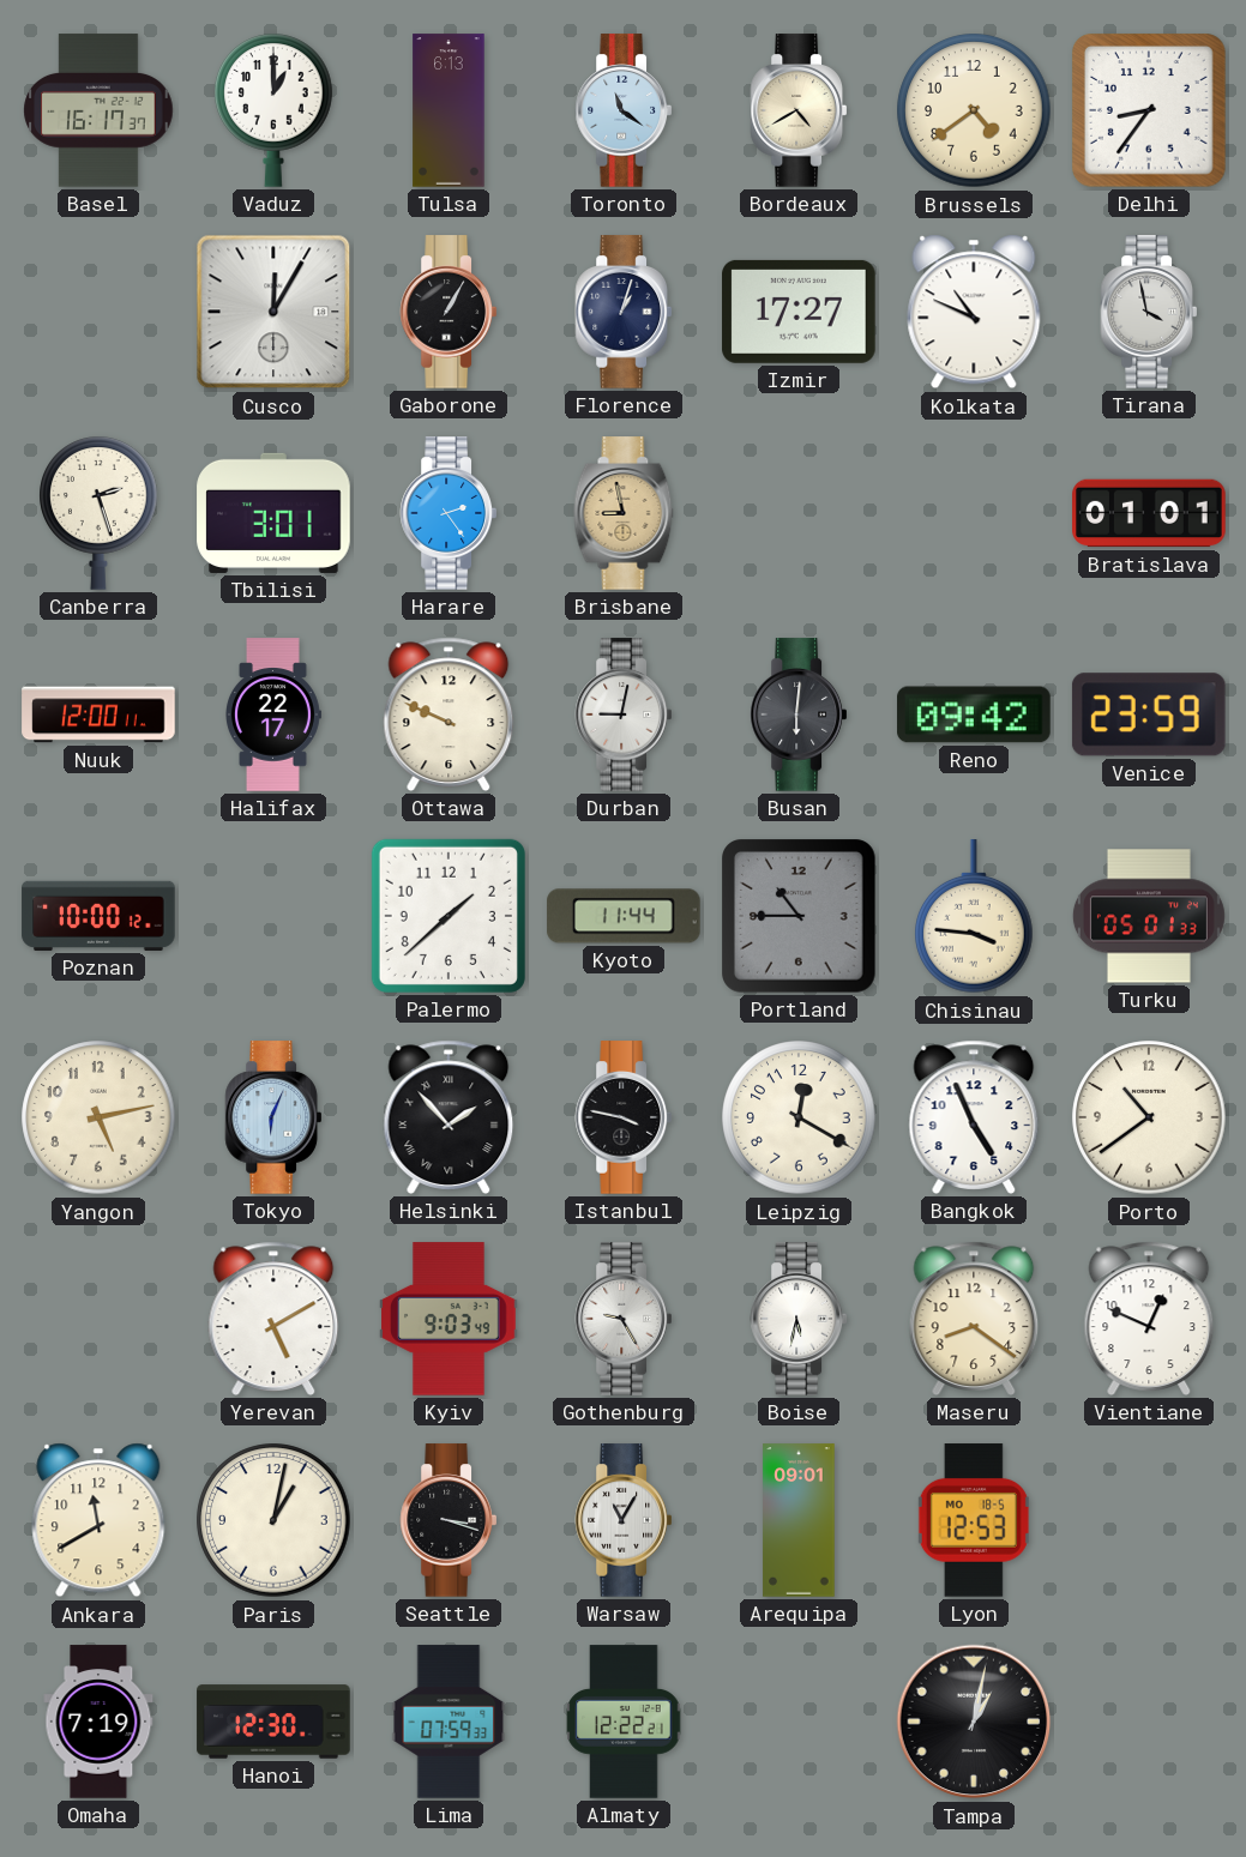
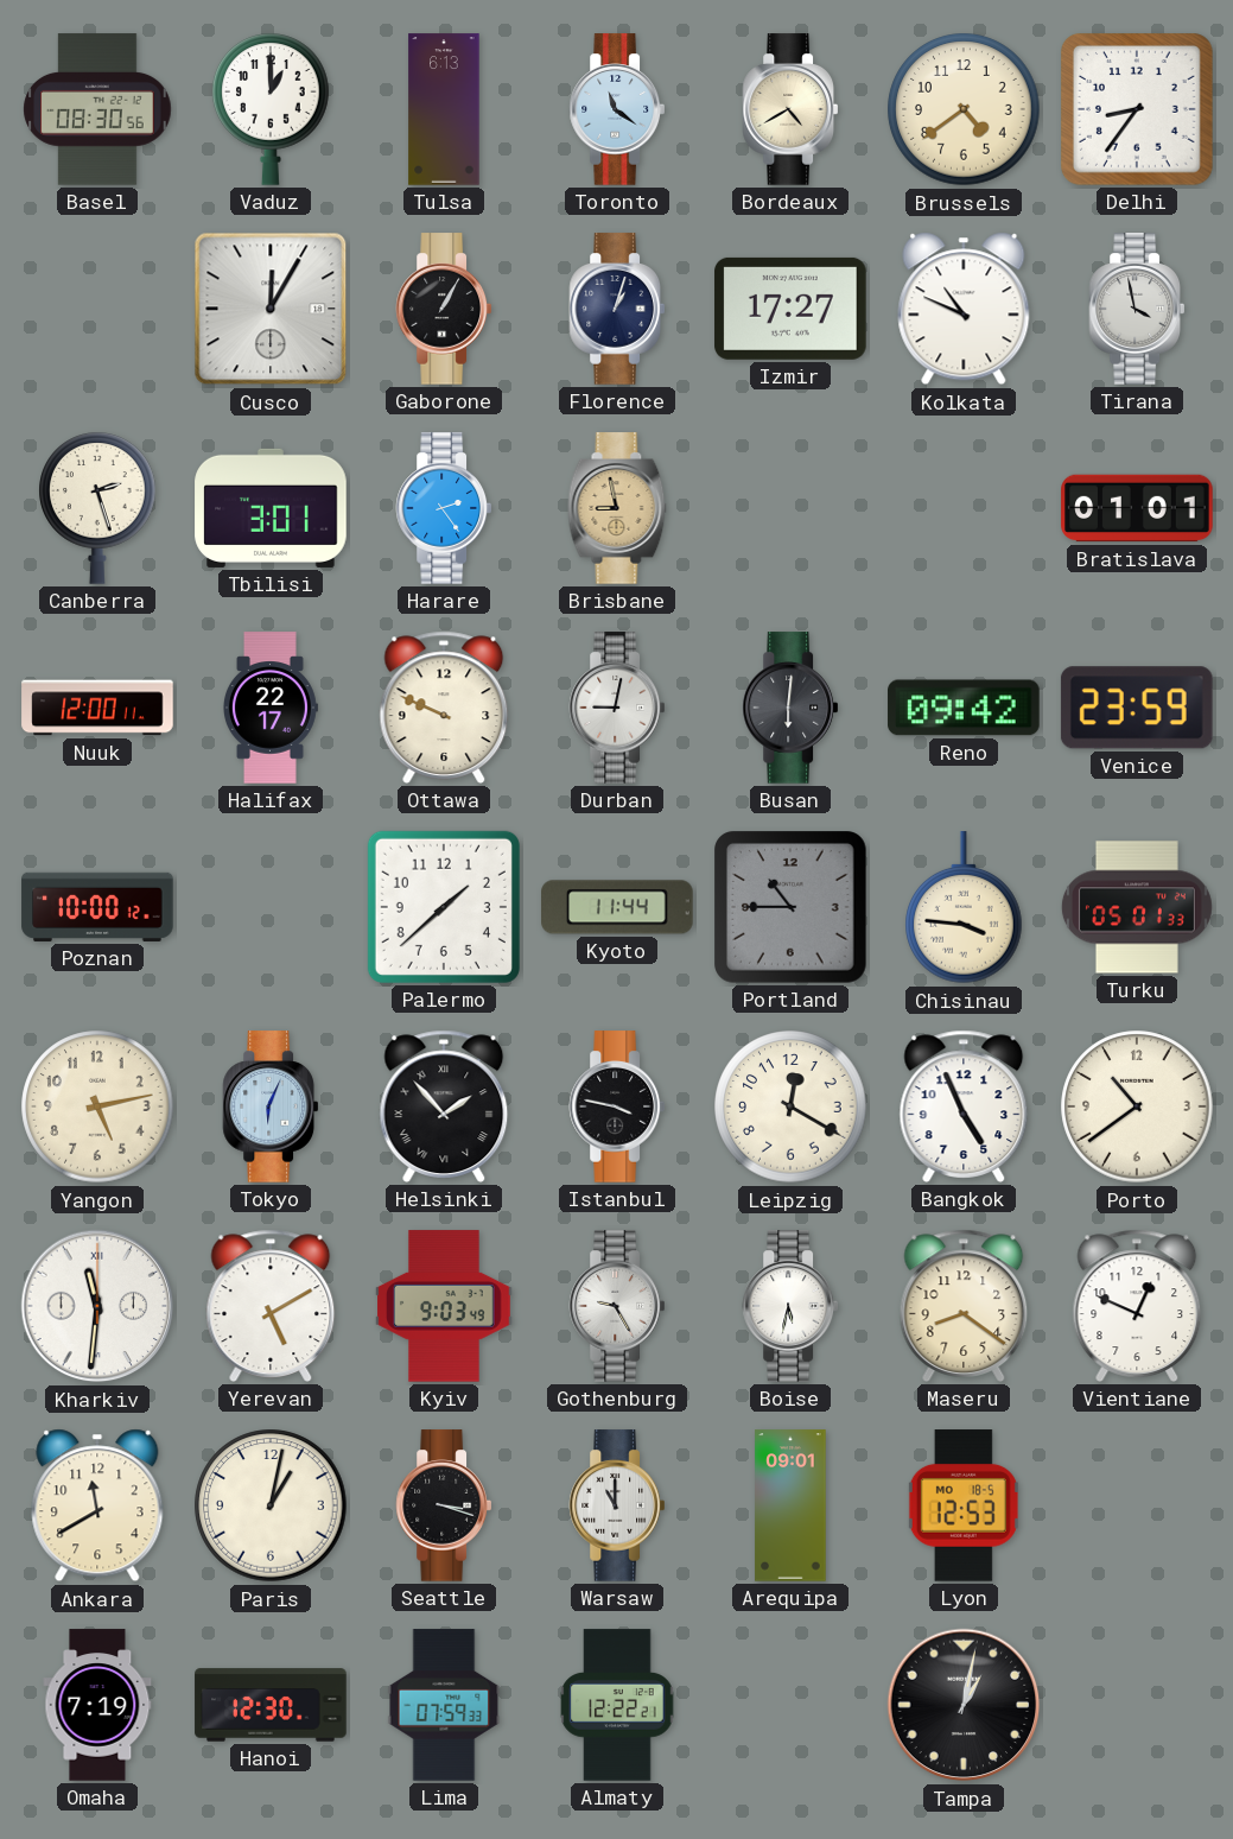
Basel: 16:17 -> 08:30 (97, 109)
Kharkiv: none -> 11:31 (97, 1306)
Warsaw: 11:05 -> 11:00 (616, 1505)
